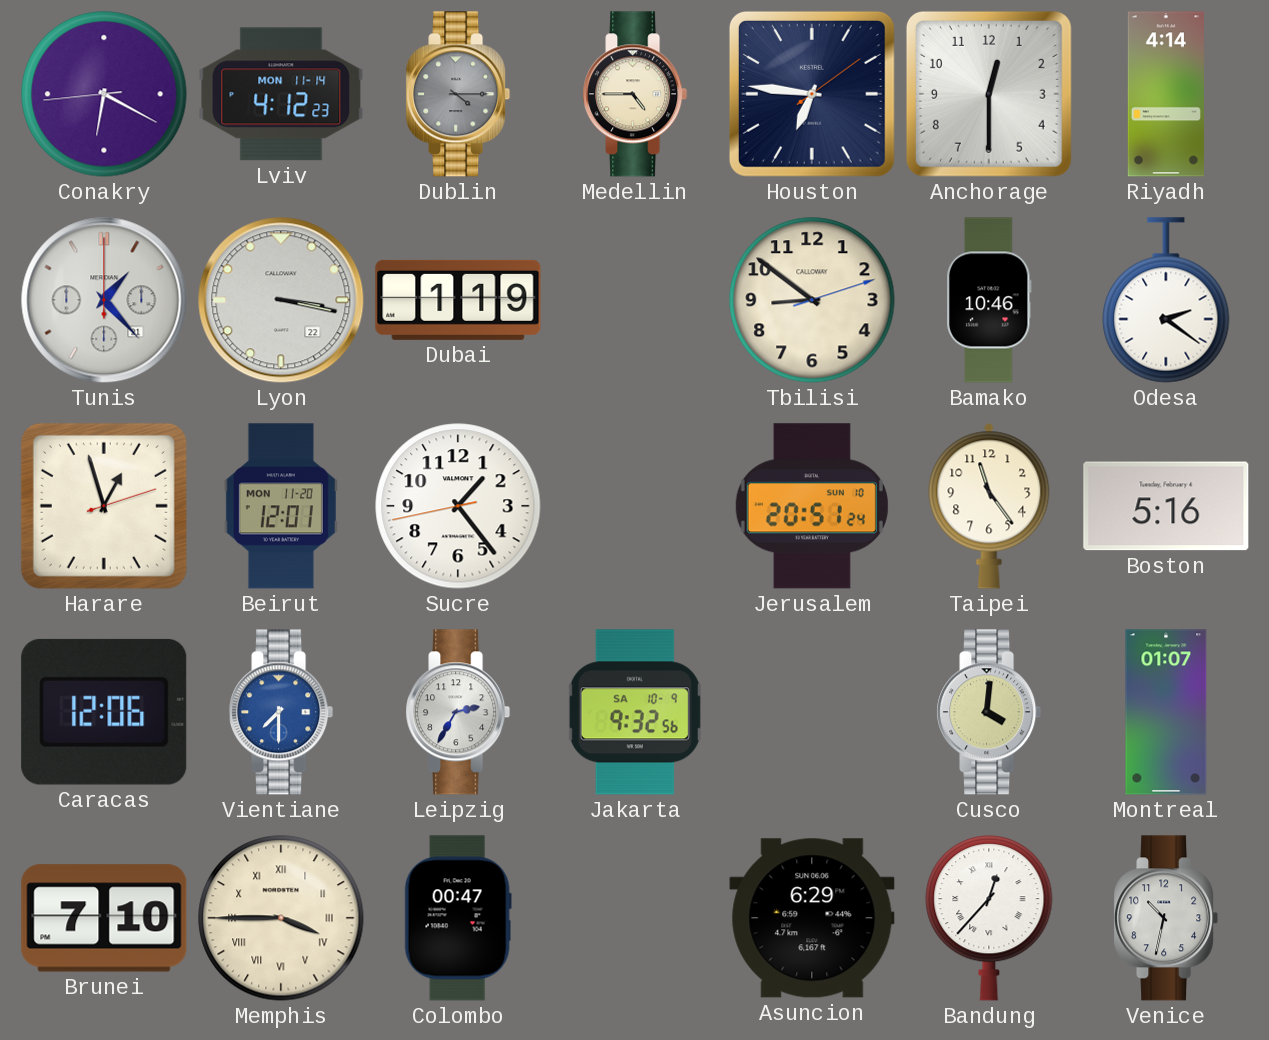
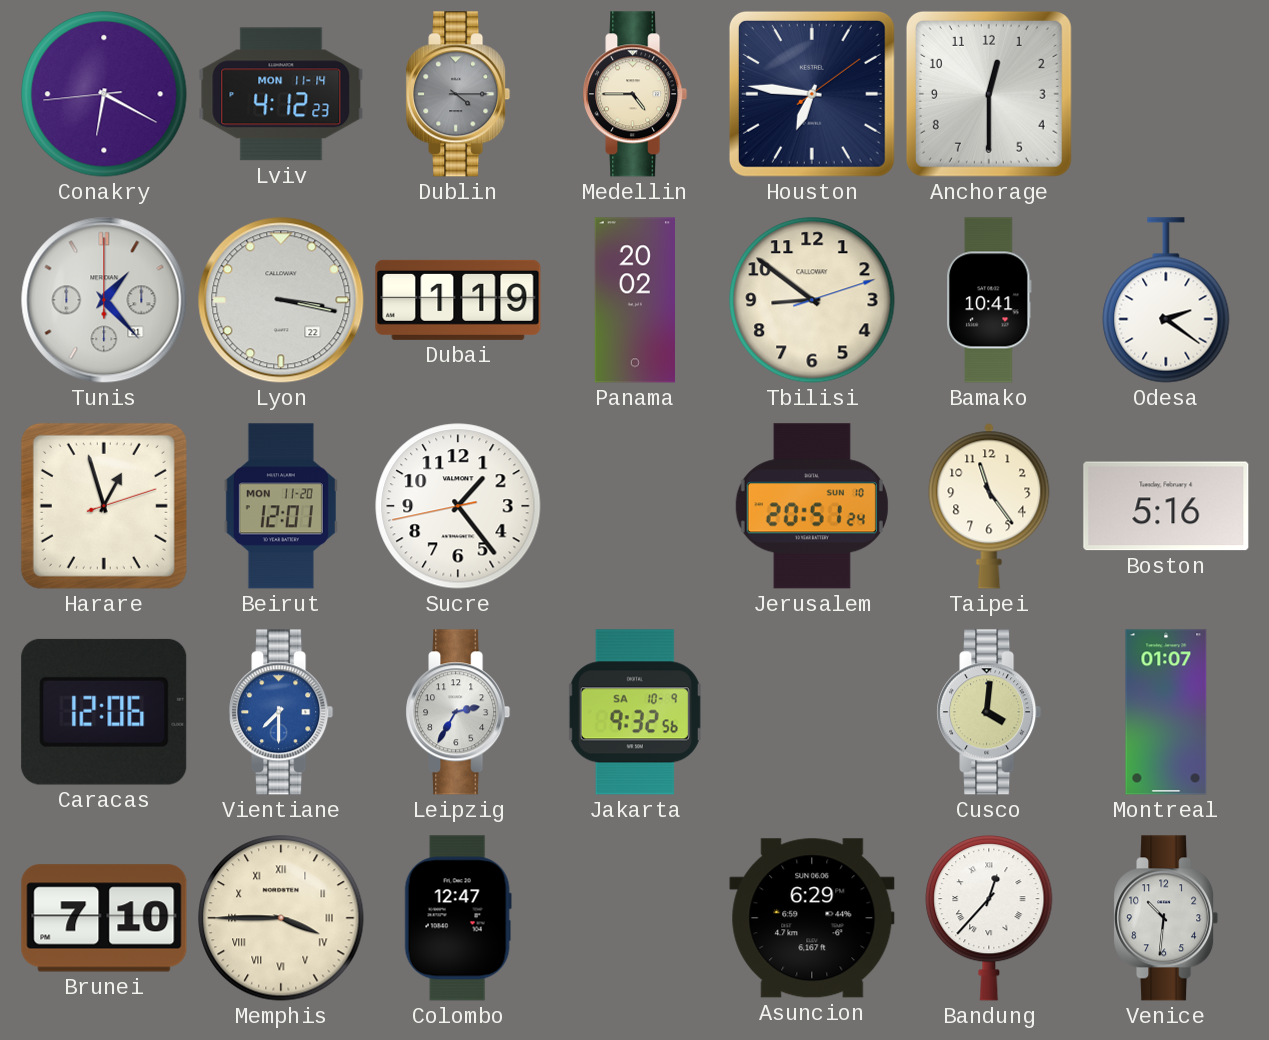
Riyadh: 4:14 -> none (1166, 94)
Panama: none -> 20:02 (634, 300)
Bamako: 10:46 -> 10:41 (989, 300)
Colombo: 00:47 -> 12:47 (458, 918)
Venice: 10:32 -> 10:31 (1166, 918)
